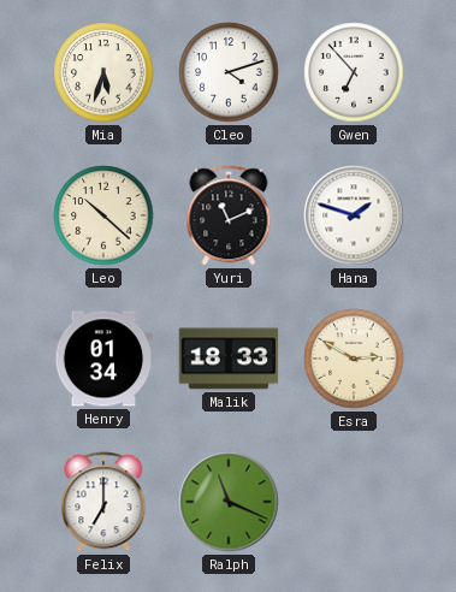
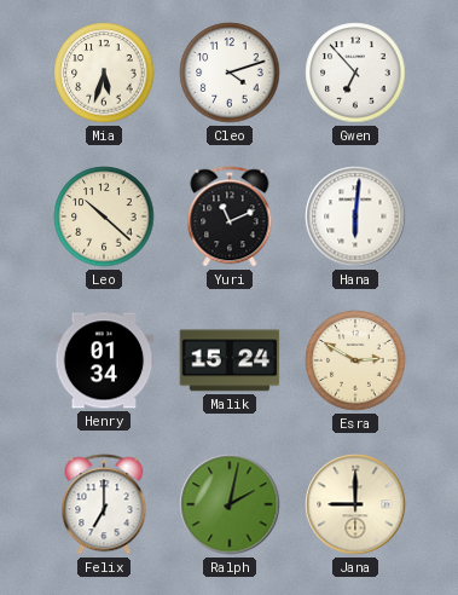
Hana: 1:48 -> 6:01 (355, 216)
Malik: 18:33 -> 15:24 (230, 360)
Ralph: 11:19 -> 2:02 (230, 504)
Jana: none -> 9:00 (355, 504)
